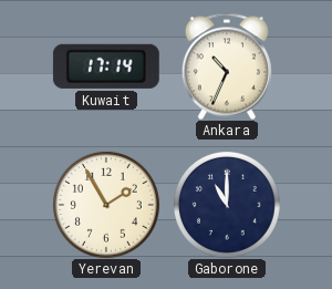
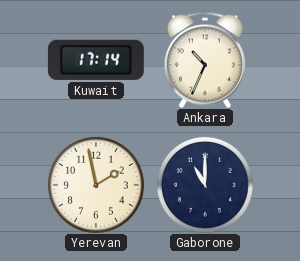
Yerevan: 1:55 -> 1:58 (96, 185)
